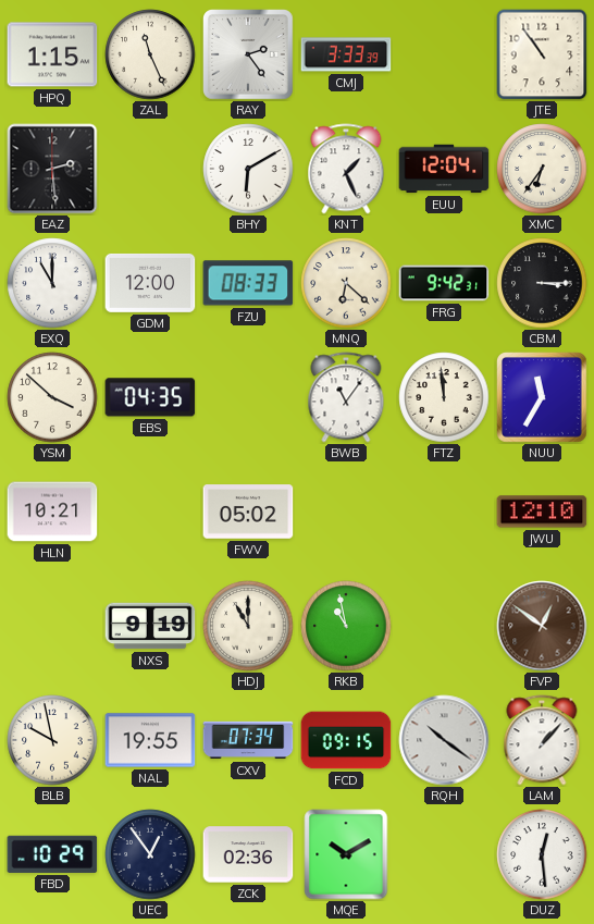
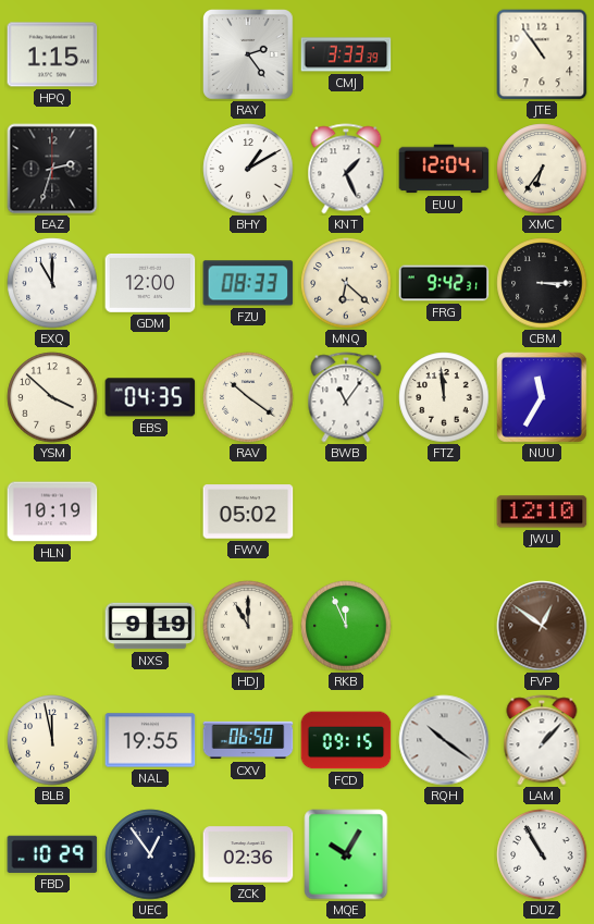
ZAL: 11:26 -> none (150, 54)
EAZ: 2:29 -> 2:33 (52, 169)
BHY: 6:10 -> 1:10 (248, 169)
RAV: none -> 10:21 (248, 397)
HLN: 10:21 -> 10:19 (52, 512)
RKB: 10:58 -> 11:56 (346, 626)
BLB: 9:58 -> 11:58 (52, 740)
CXV: 07:34 -> 06:50 (248, 740)
MQE: 10:10 -> 10:05 (346, 854)
DUZ: 12:29 -> 10:55 (542, 854)
